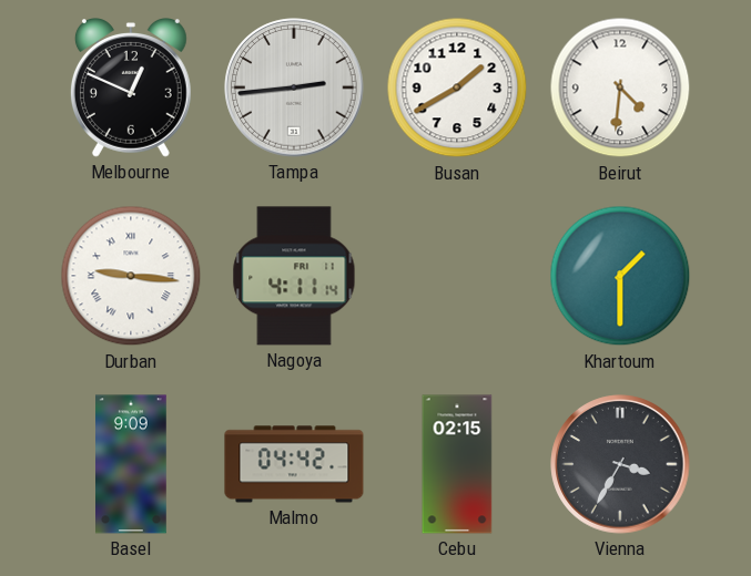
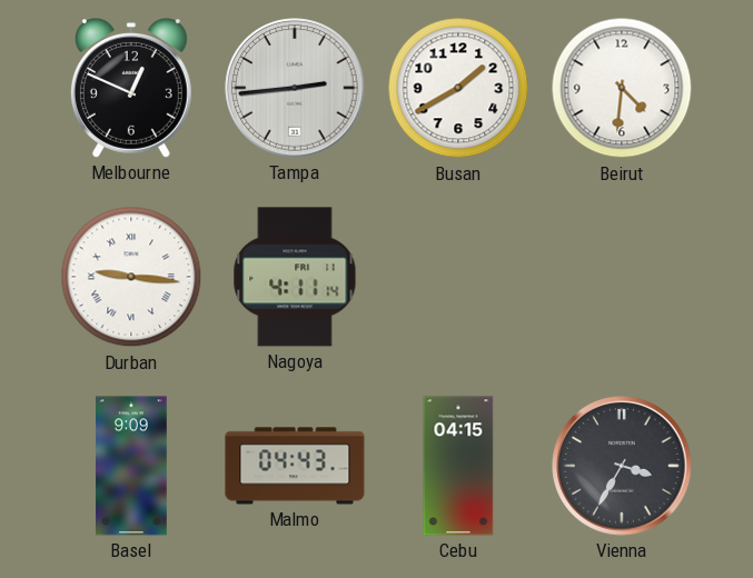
Khartoum: 1:30 -> none (620, 276)
Malmo: 04:42 -> 04:43 (295, 466)
Cebu: 02:15 -> 04:15 (458, 466)
